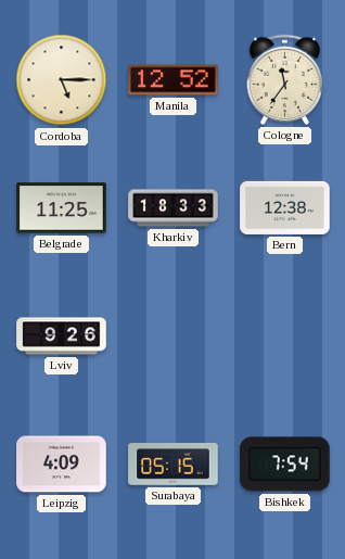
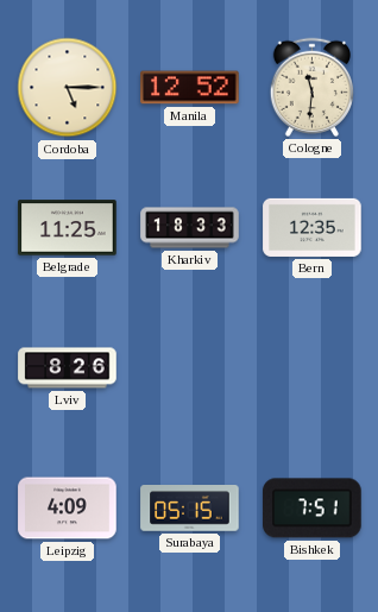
Cologne: 11:36 -> 11:31 (311, 87)
Bern: 12:38 -> 12:35 (313, 227)
Lviv: 9:26 -> 8:26 (68, 368)
Bishkek: 7:54 -> 7:51 (313, 509)
